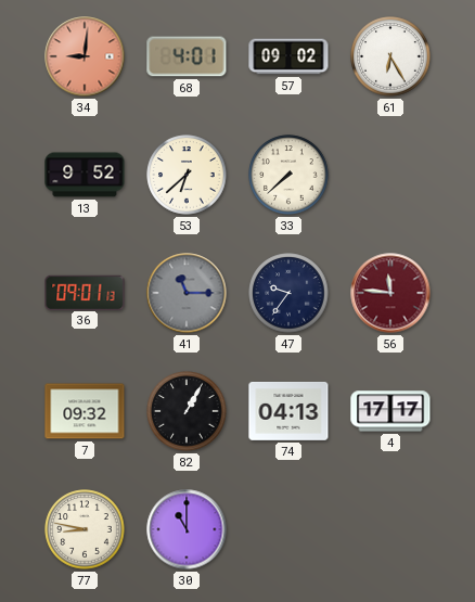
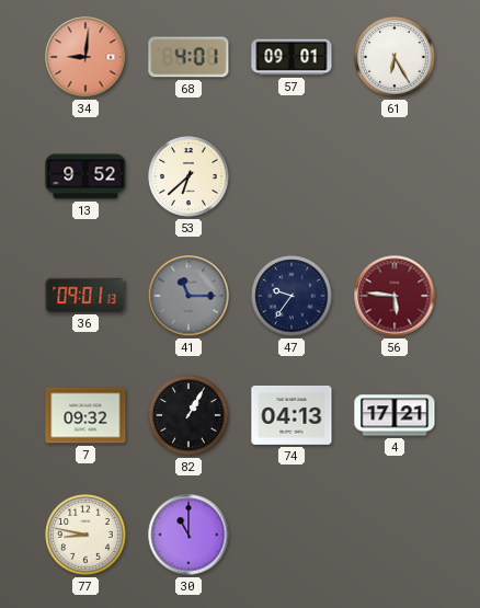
57: 09:02 -> 09:01 (292, 57)
33: 7:38 -> none (288, 175)
56: 11:46 -> 5:46 (395, 296)
4: 17:17 -> 17:21 (395, 415)
